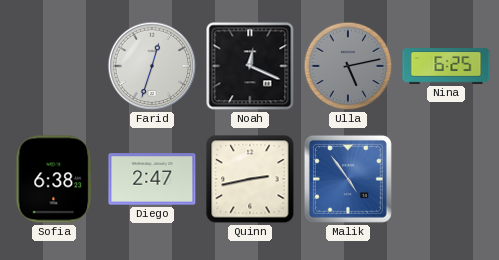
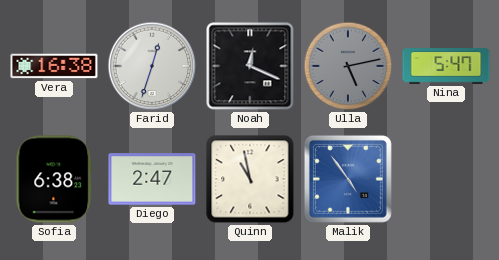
Vera: none -> 16:38 (54, 66)
Nina: 6:25 -> 5:47 (446, 66)
Quinn: 2:43 -> 10:58 (250, 179)
